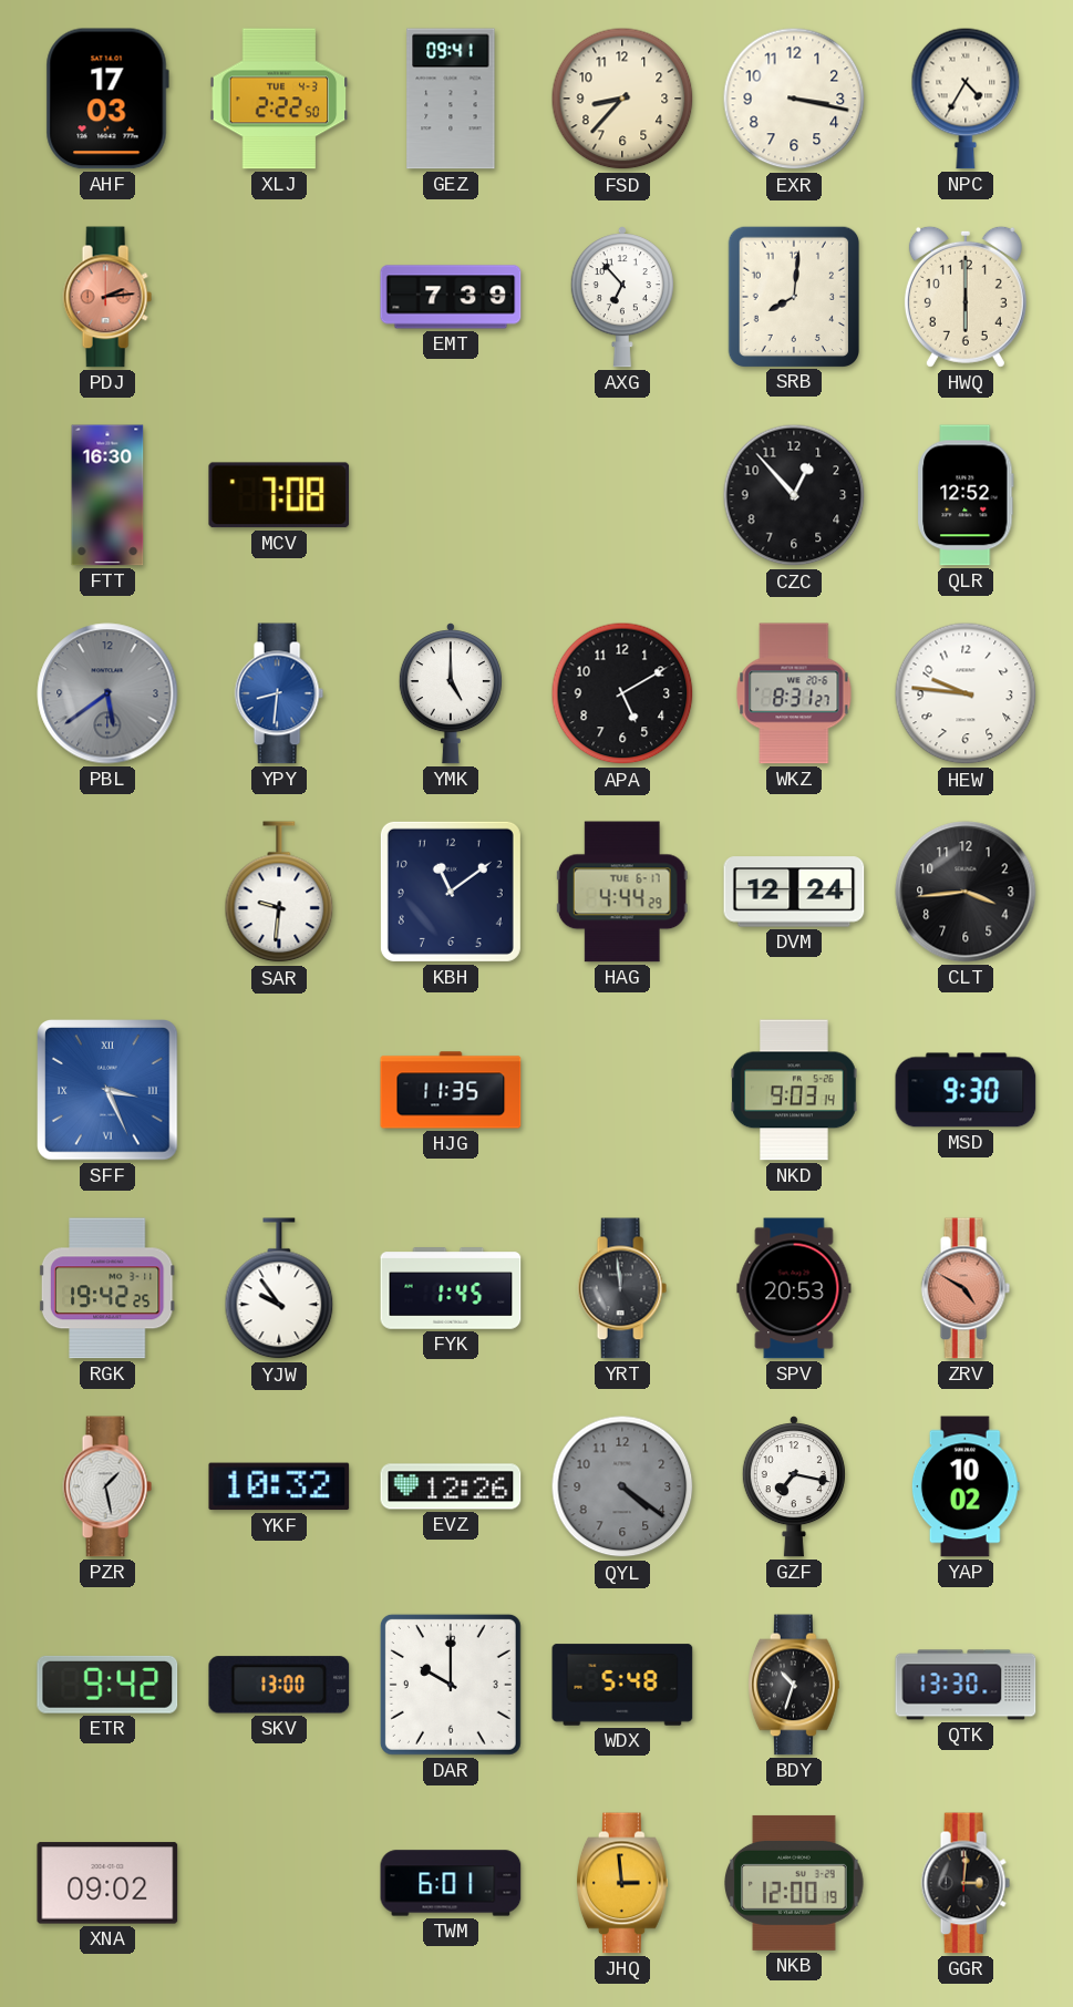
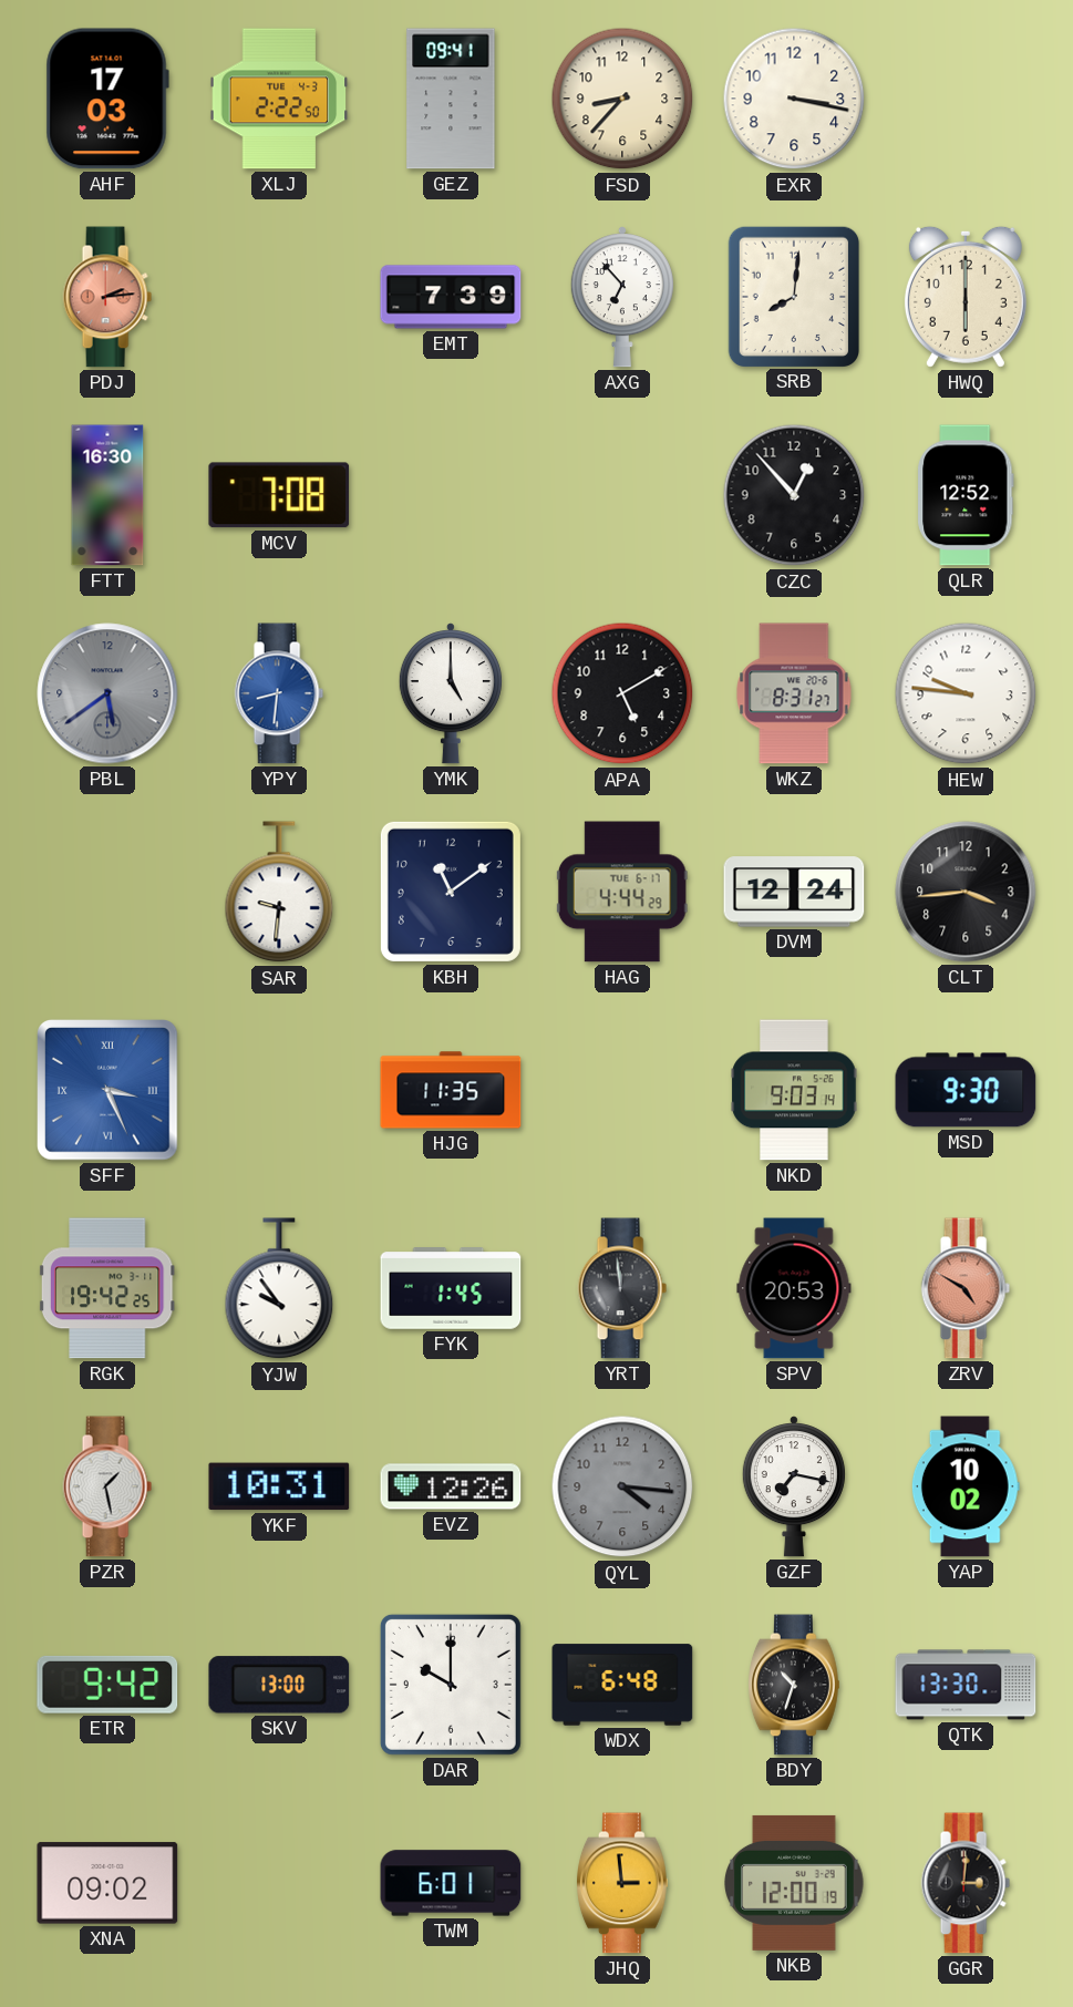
NPC: 4:35 -> none (966, 99)
YKF: 10:32 -> 10:31 (279, 1486)
QYL: 4:21 -> 4:16 (622, 1486)
WDX: 5:48 -> 6:48 (622, 1685)
